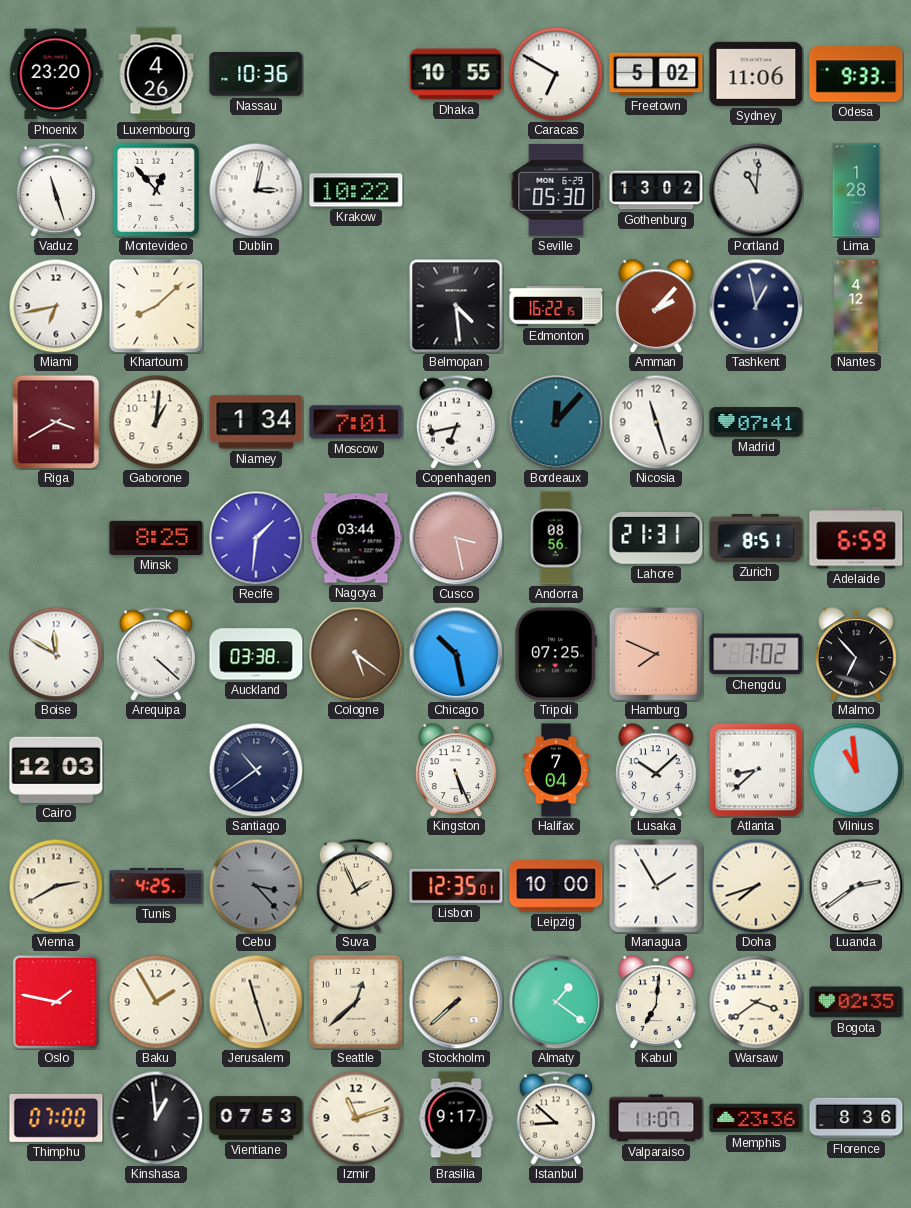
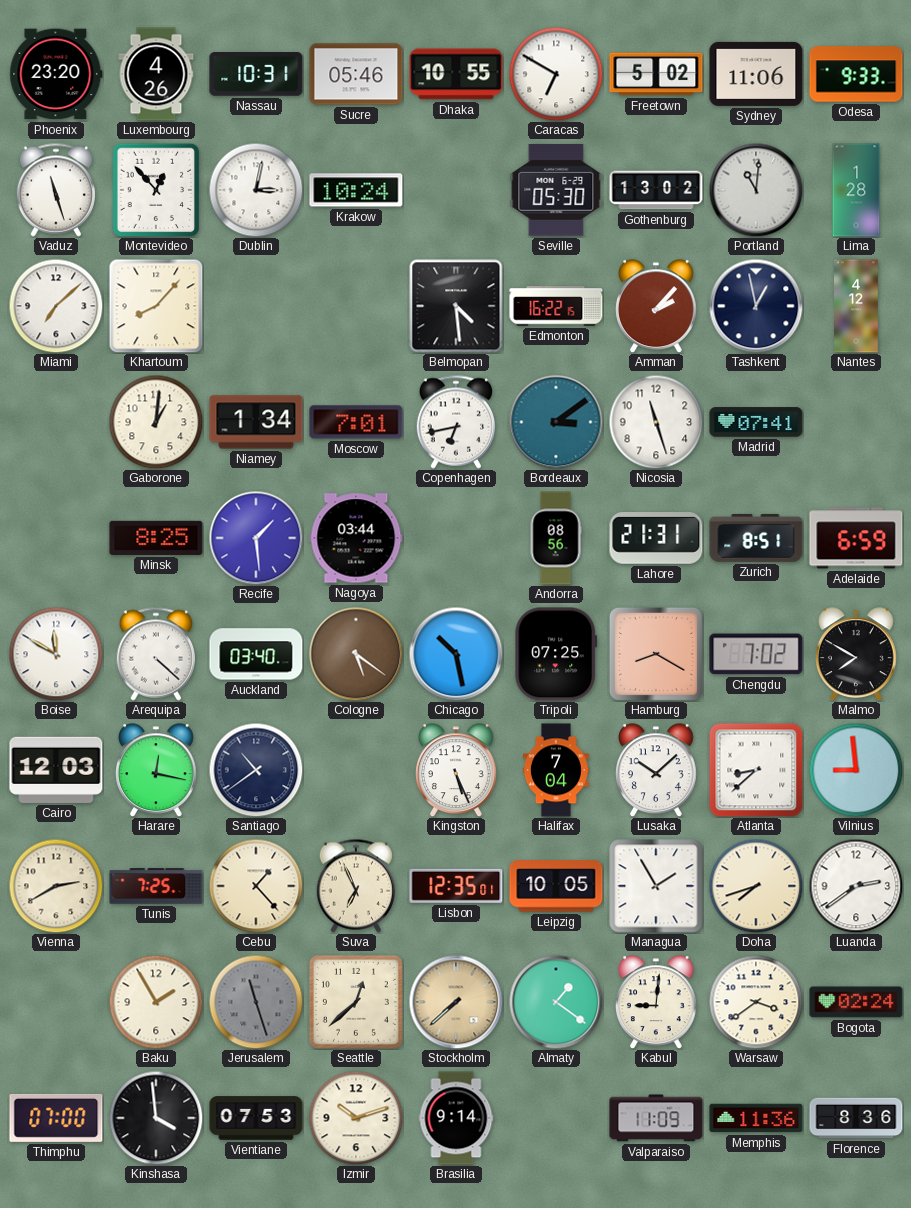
Nassau: 10:36 -> 10:31 (256, 74)
Sucre: none -> 05:46 (356, 74)
Krakow: 10:22 -> 10:24 (356, 190)
Miami: 6:43 -> 7:08 (56, 306)
Khartoum: 8:08 -> 8:07 (156, 306)
Riga: 3:40 -> none (56, 422)
Bordeaux: 12:07 -> 3:09 (556, 422)
Recife: 1:31 -> 1:29 (256, 538)
Cusco: 3:28 -> none (456, 538)
Auckland: 03:38 -> 03:40 (256, 654)
Hamburg: 7:49 -> 8:20 (656, 654)
Malmo: 6:53 -> 7:50 (857, 654)
Harare: none -> 12:17 (157, 770)
Vilnius: 10:59 -> 8:59 (856, 770)
Tunis: 4:25 -> 7:25 (156, 886)
Cebu: 3:23 -> 1:23 (256, 886)
Cebu dial: grey -> cream (256, 886)
Suva: 1:56 -> 6:56 (355, 886)
Leipzig: 10:00 -> 10:05 (556, 886)
Oslo: 1:47 -> none (56, 1002)
Jerusalem dial: cream -> grey (256, 1002)
Kabul: 7:01 -> 9:01 (657, 1002)
Bogota: 02:35 -> 02:24 (856, 1002)
Kinshasa: 12:59 -> 3:59 (156, 1118)
Izmir: 11:12 -> 10:12 (356, 1118)
Brasilia: 9:17 -> 9:14 (456, 1118)
Istanbul: 8:52 -> none (555, 1118)
Valparaiso: 11:07 -> 11:09 (656, 1118)
Memphis: 23:36 -> 11:36 (756, 1118)
